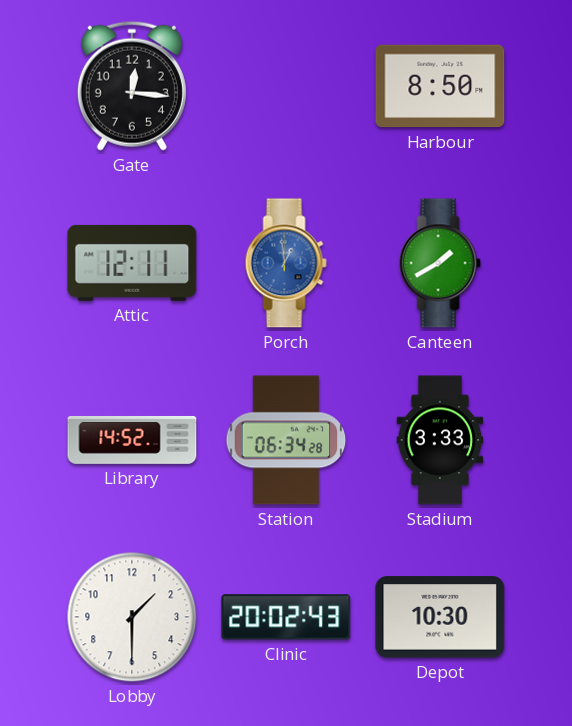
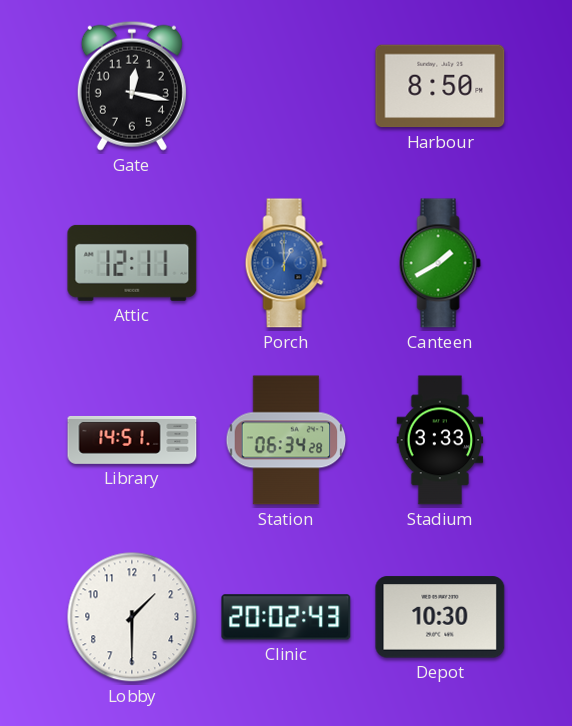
Gate: 12:16 -> 12:17 (132, 86)
Library: 14:52 -> 14:51 (132, 440)
